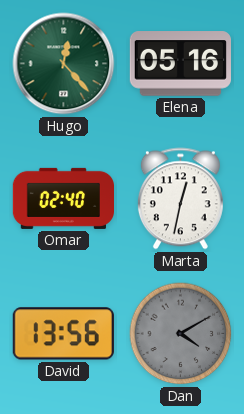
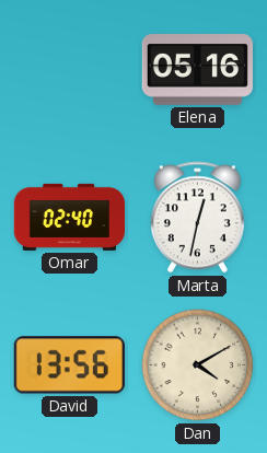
Hugo: 12:23 -> none (64, 64)
Dan dial: grey -> cream (198, 365)
